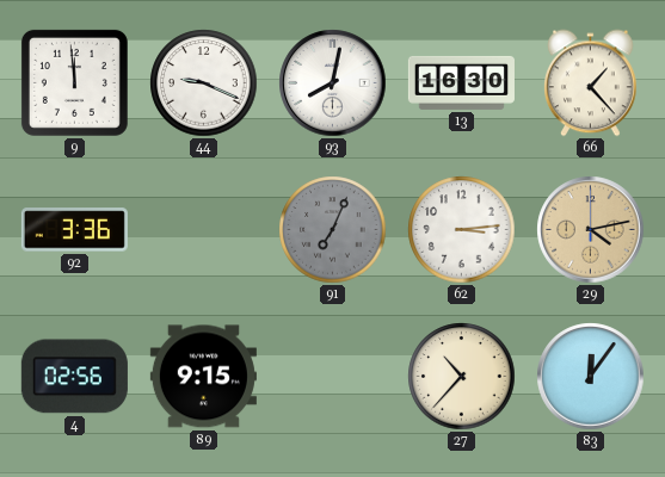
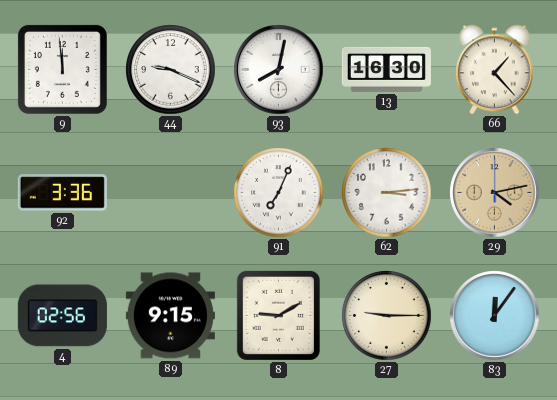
91 dial: grey -> white (279, 193)
8: none -> 9:10 (278, 315)
27: 10:37 -> 9:15 (387, 316)
